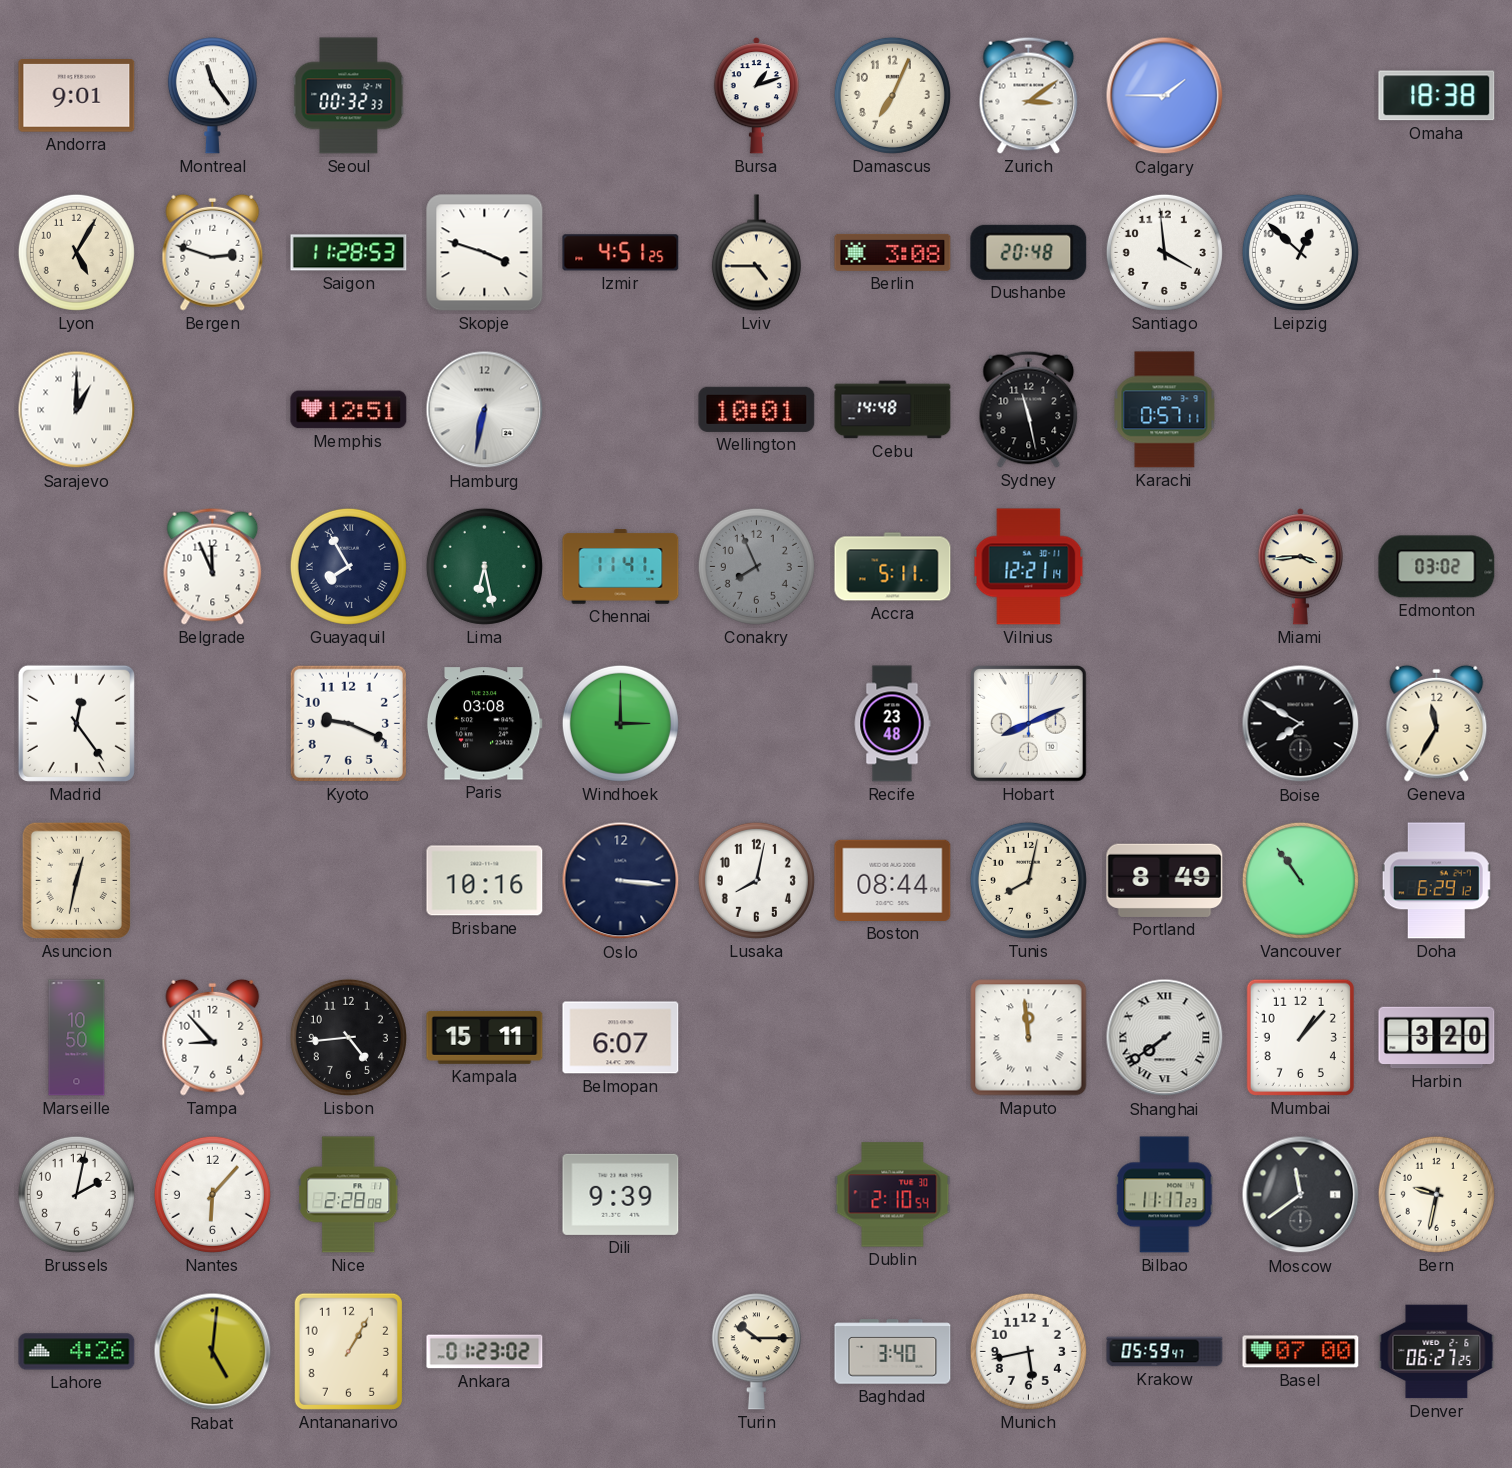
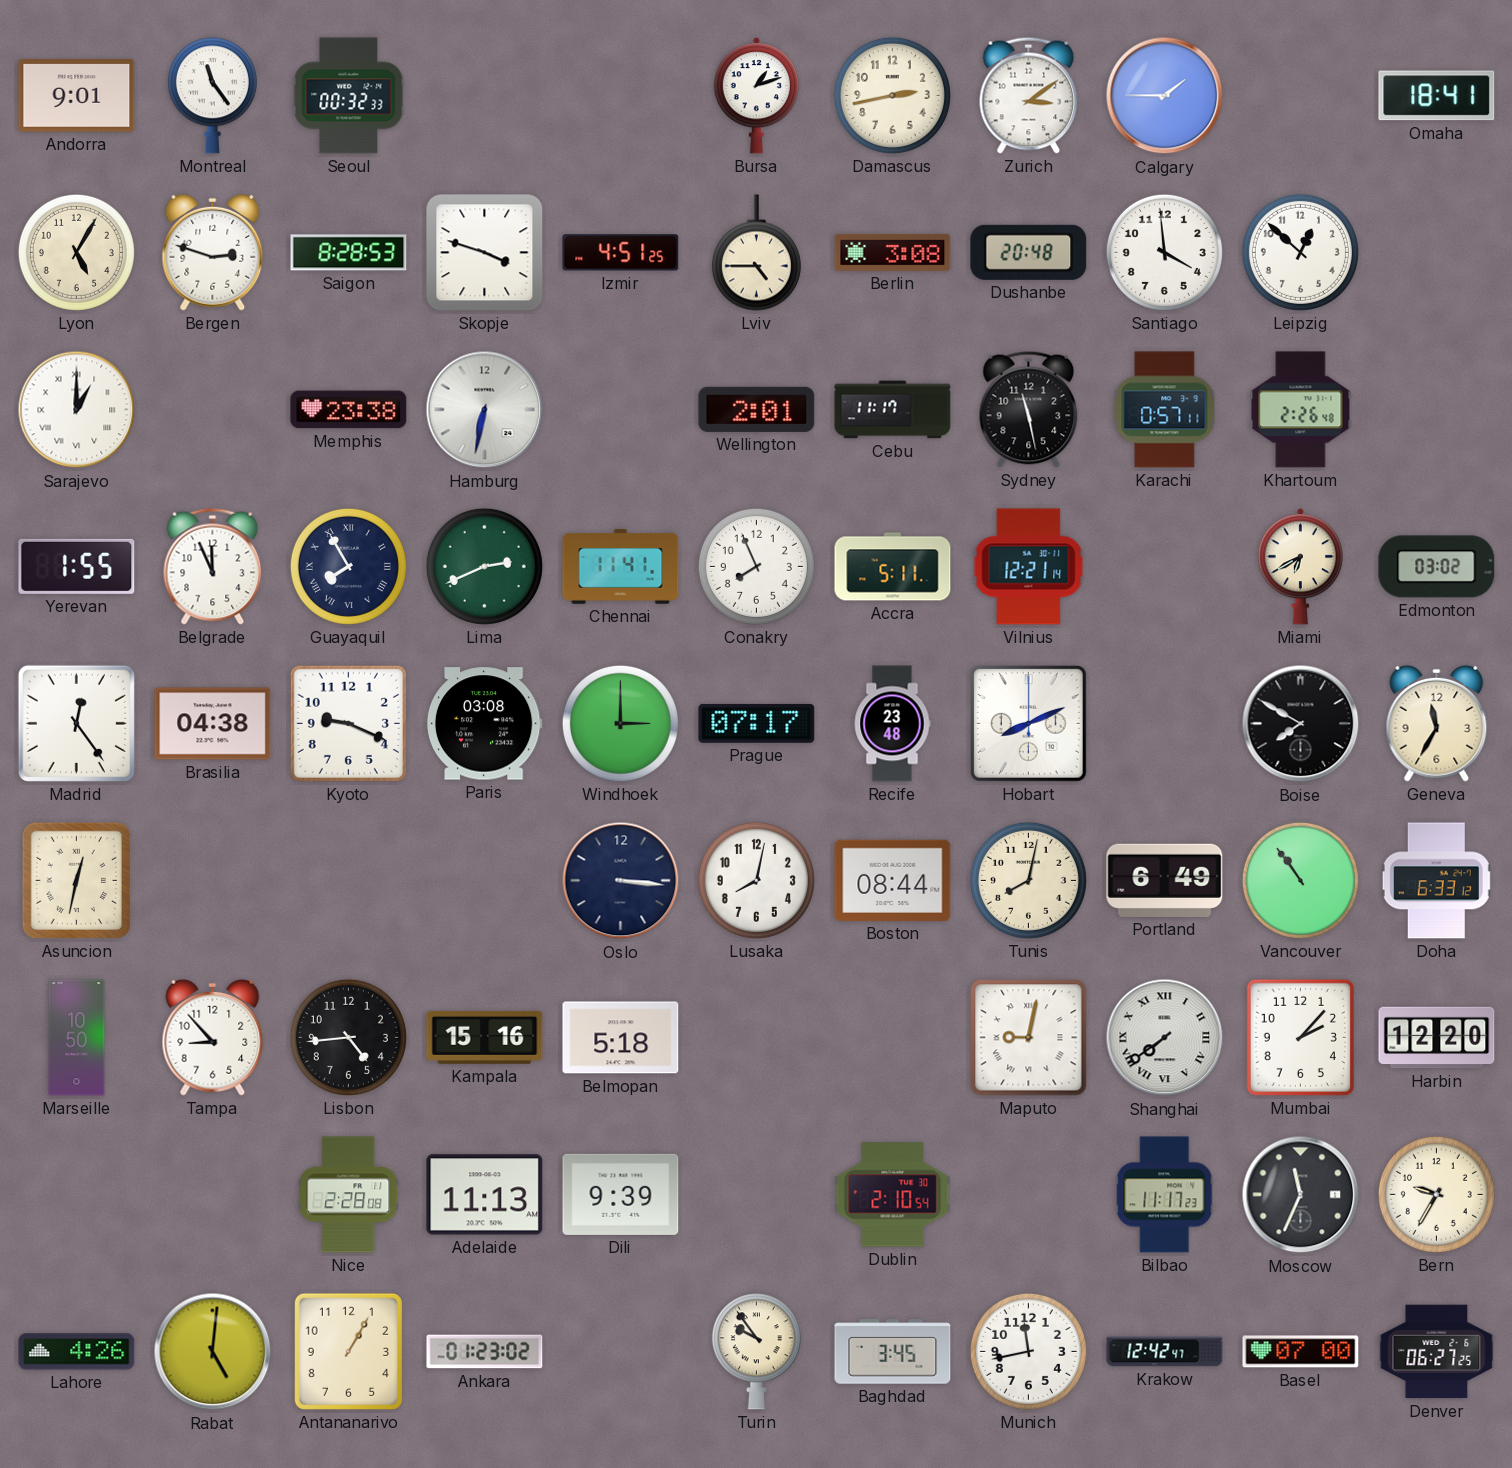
Damascus: 7:04 -> 2:43 (892, 95)
Omaha: 18:38 -> 18:41 (1437, 96)
Saigon: 11:28 -> 8:28 (349, 253)
Memphis: 12:51 -> 23:38 (349, 410)
Wellington: 10:01 -> 2:01 (757, 409)
Cebu: 14:48 -> 11:17 (893, 410)
Khartoum: none -> 2:26 (1301, 410)
Yerevan: none -> 1:55 (77, 566)
Lima: 6:28 -> 2:41 (484, 566)
Conakry dial: grey -> white (756, 566)
Miami: 3:44 -> 6:40 (1300, 567)
Brasilia: none -> 04:38 (213, 724)
Prague: none -> 07:17 (757, 723)
Brisbane: 10:16 -> none (485, 881)
Portland: 8:49 -> 6:49 (1165, 880)
Doha: 6:29 -> 6:33 (1437, 881)
Kampala: 15:11 -> 15:16 (485, 1037)
Belmopan: 6:07 -> 5:18 (621, 1038)
Maputo: 11:59 -> 9:02 (1029, 1038)
Mumbai: 1:07 -> 2:07 (1300, 1037)
Harbin: 3:20 -> 12:20 (1437, 1038)
Brussels: 2:02 -> none (76, 1194)
Nantes: 6:07 -> none (212, 1194)
Adelaide: none -> 11:13 (485, 1195)
Moscow: 11:39 -> 11:34 (1301, 1195)
Bern: 9:32 -> 9:35 (1436, 1194)
Turin: 10:15 -> 9:54 (756, 1352)
Baghdad: 3:40 -> 3:45 (893, 1352)
Munich: 5:43 -> 11:43 (1028, 1351)
Krakow: 05:59 -> 12:42 (1165, 1352)
